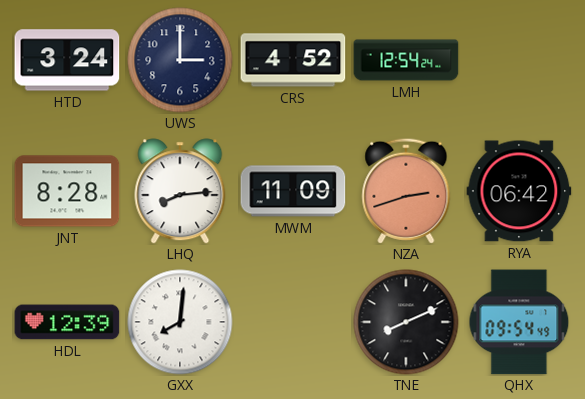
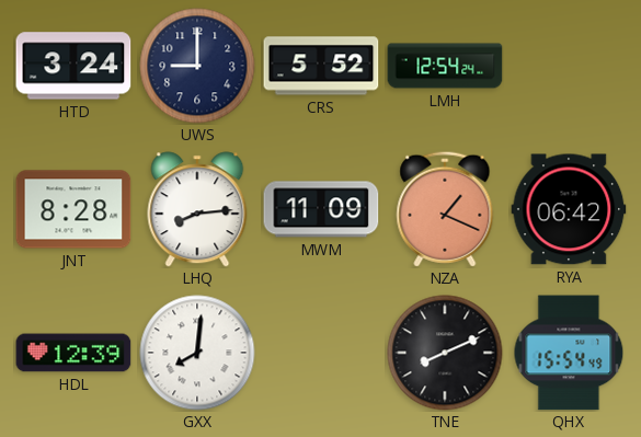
UWS: 3:00 -> 9:00 (197, 66)
CRS: 4:52 -> 5:52 (321, 66)
NZA: 2:42 -> 1:19 (445, 209)
QHX: 09:54 -> 15:54 (569, 353)
